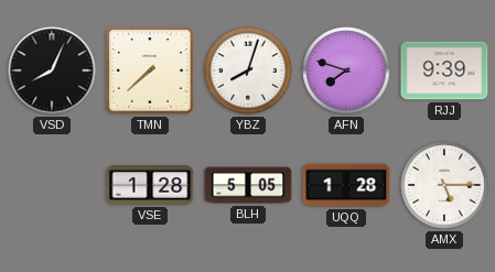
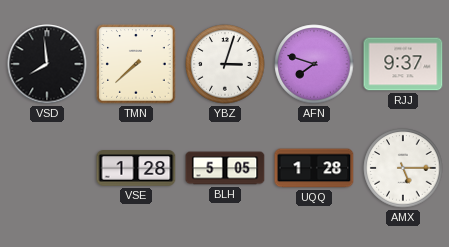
VSD: 8:04 -> 7:59 (47, 64)
YBZ: 8:03 -> 3:03 (225, 64)
RJJ: 9:39 -> 9:37 (403, 64)
